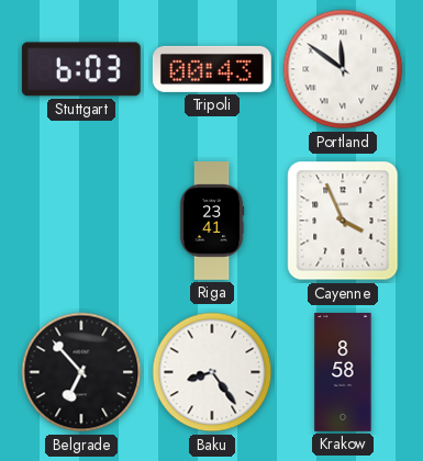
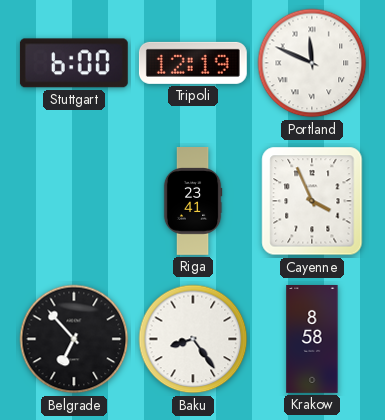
Stuttgart: 6:03 -> 6:00 (74, 63)
Tripoli: 00:43 -> 12:19 (193, 63)
Portland: 11:51 -> 11:49 (312, 63)
